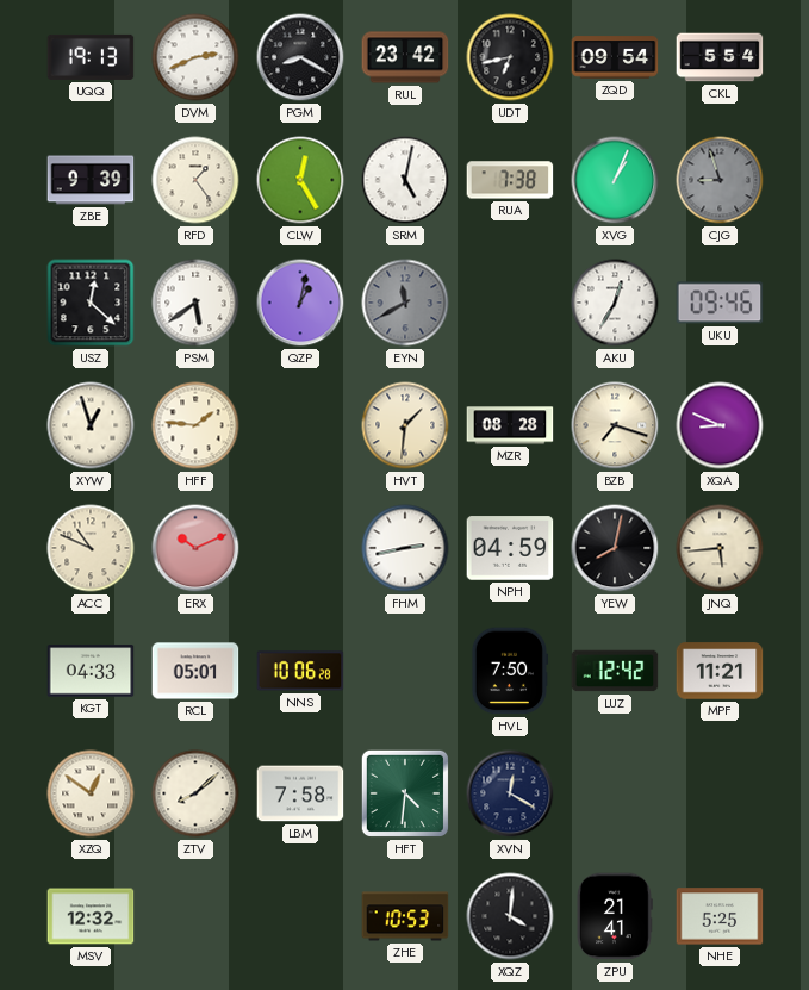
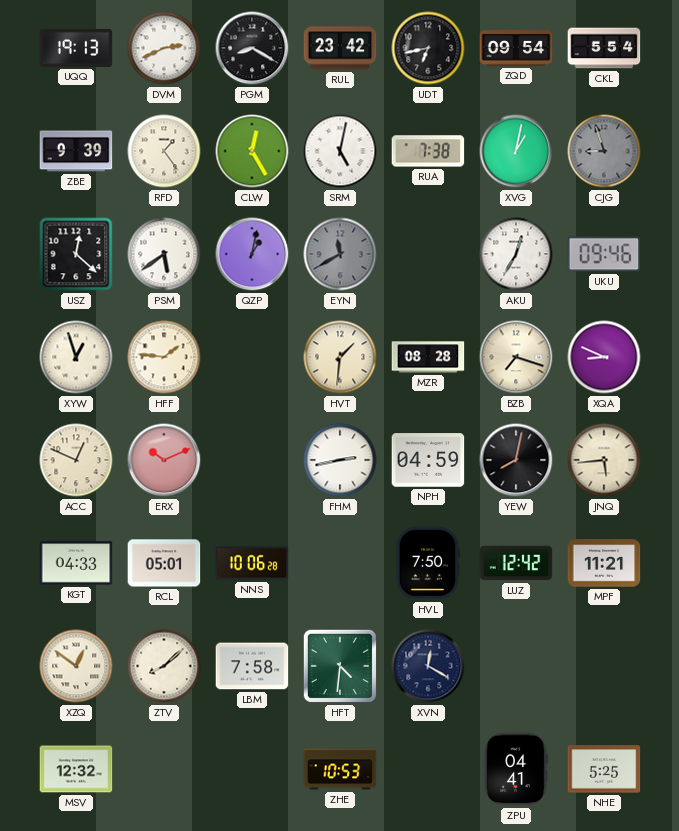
XVG: 1:04 -> 1:02 (516, 151)
ACC: 10:49 -> 12:49 (76, 460)
XQZ: 4:01 -> none (510, 916)
ZPU: 21:41 -> 04:41 (516, 769)
